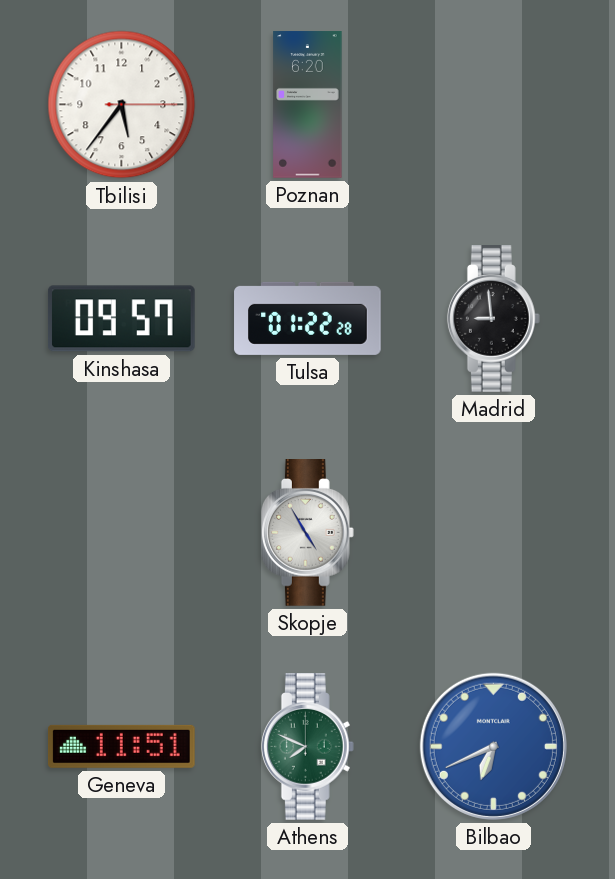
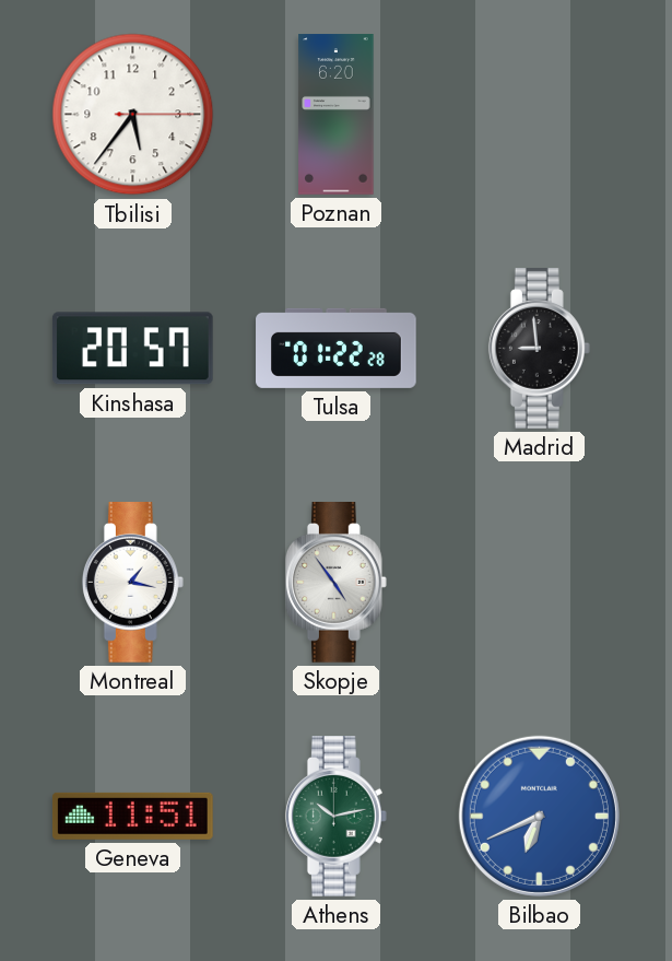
Kinshasa: 09:57 -> 20:57 (132, 349)
Montreal: none -> 1:17 (132, 583)
Skopje: 4:55 -> 4:54 (335, 583)
Athens: 7:49 -> 10:13 (335, 817)
